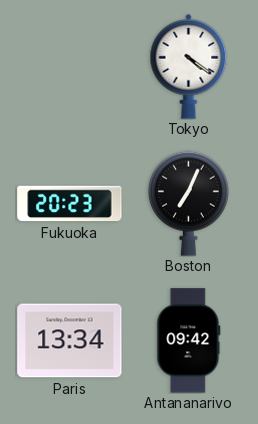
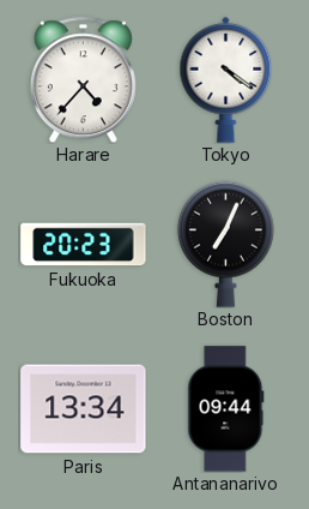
Harare: none -> 4:37 (83, 79)
Antananarivo: 09:42 -> 09:44 (226, 409)
